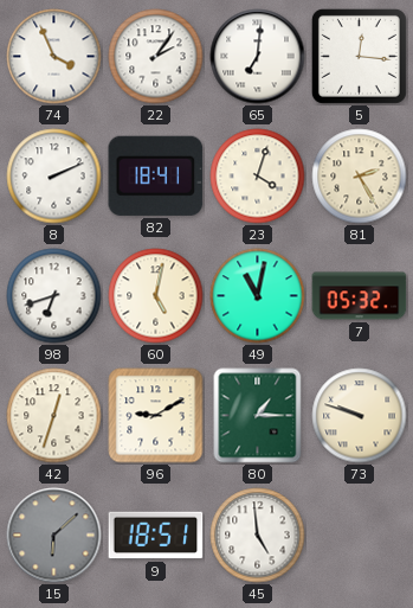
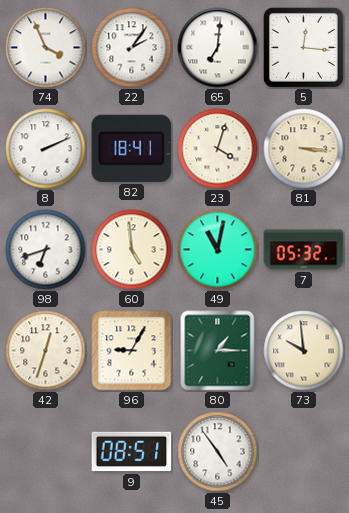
81: 2:25 -> 3:16 (304, 149)
60: 5:02 -> 4:59 (132, 250)
96: 9:10 -> 9:05 (132, 351)
73: 9:48 -> 9:59 (304, 351)
15: 6:08 -> none (54, 536)
9: 18:51 -> 08:51 (132, 452)
45: 4:59 -> 4:54 (218, 452)
